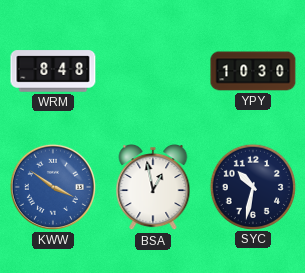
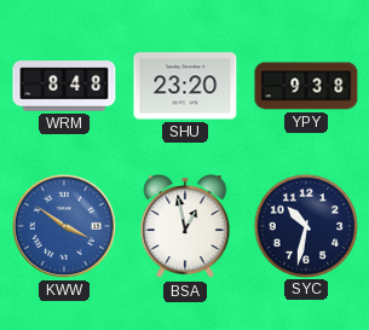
SHU: none -> 23:20 (185, 86)
YPY: 10:30 -> 9:38 (306, 86)
